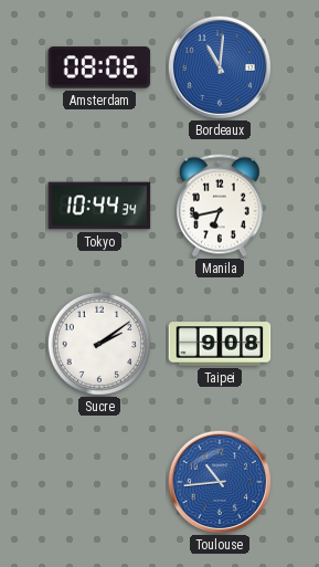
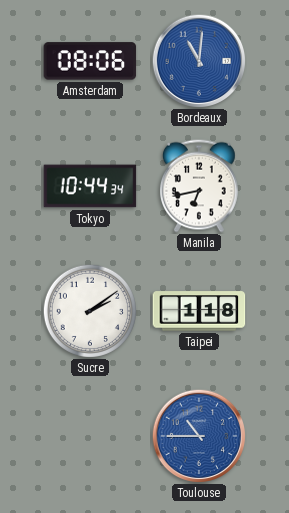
Taipei: 9:08 -> 1:18 (199, 311)
Toulouse: 10:44 -> 10:45 (199, 436)
